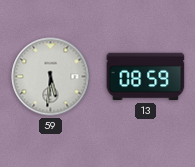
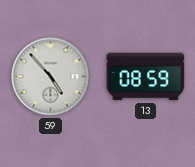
59: 5:31 -> 4:53 (51, 77)
